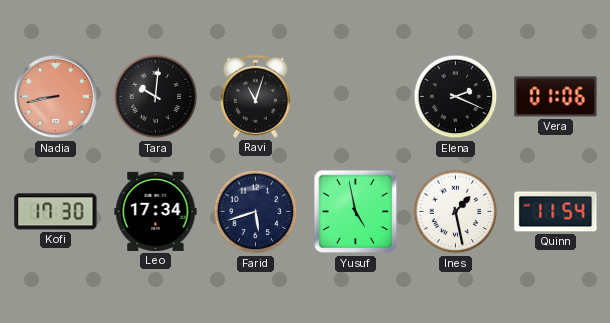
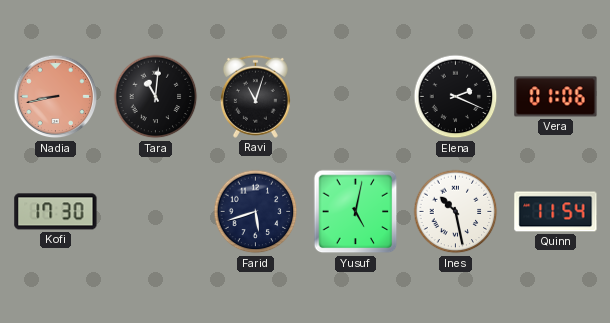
Tara: 10:01 -> 11:01 (156, 97)
Leo: 17:34 -> none (156, 211)
Yusuf: 4:58 -> 5:02 (356, 212)
Ines: 1:28 -> 10:28 (456, 212)
